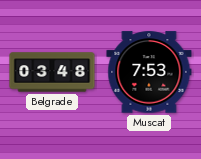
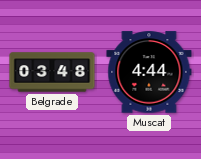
Muscat: 7:53 -> 4:44 (149, 72)
